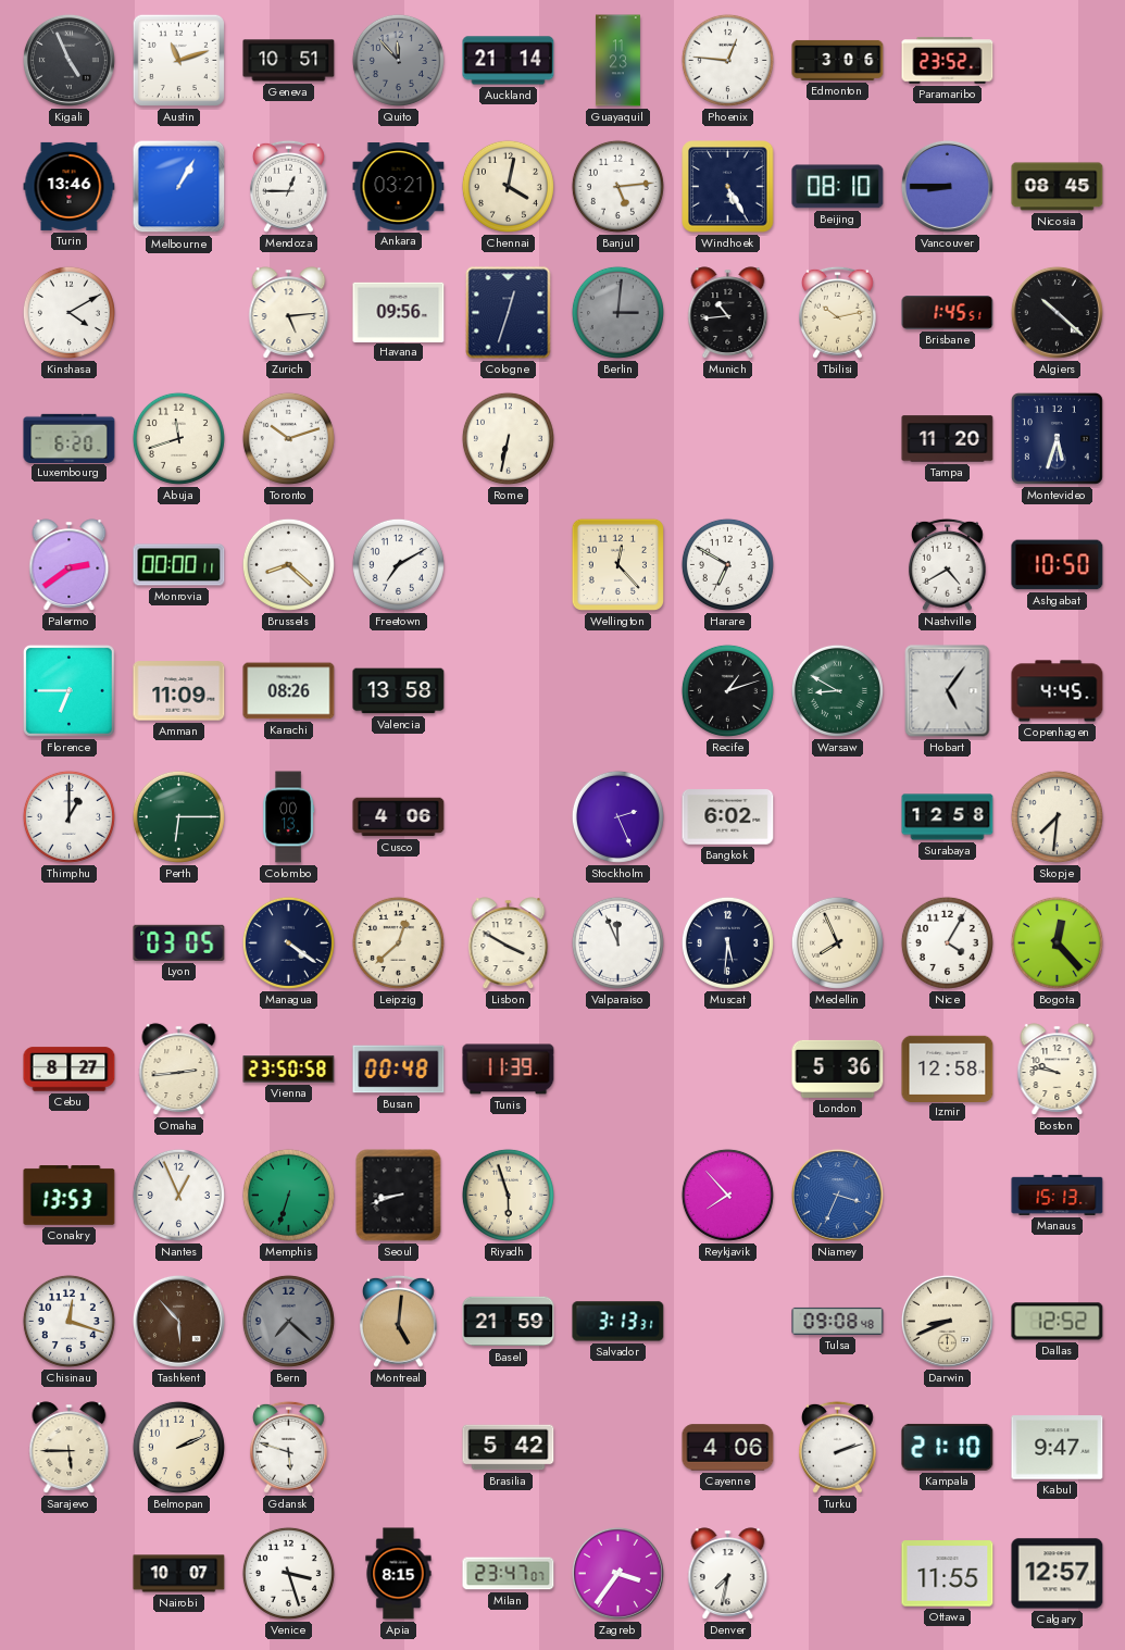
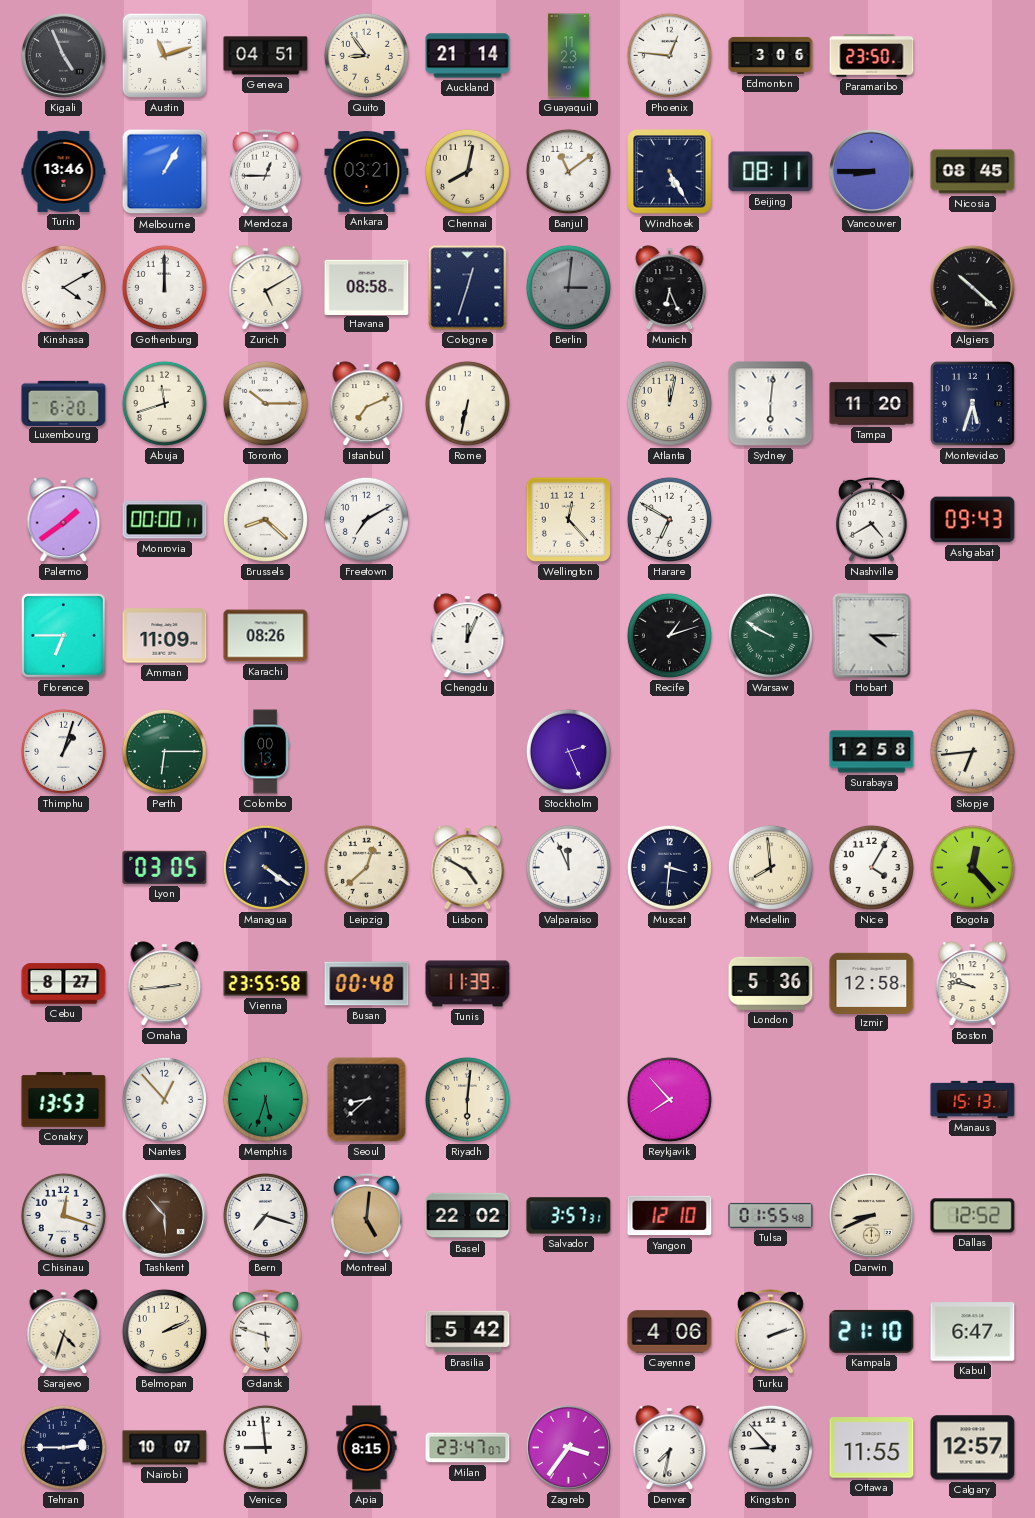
Geneva: 10:51 -> 04:51 (266, 56)
Quito: 11:53 -> 8:54 (366, 55)
Quito dial: grey -> cream (366, 55)
Paramaribo: 23:52 -> 23:50 (872, 56)
Chennai: 4:02 -> 8:02 (467, 171)
Banjul: 5:14 -> 11:09 (568, 171)
Beijing: 08:10 -> 08:11 (771, 172)
Gothenburg: none -> 12:00 (164, 287)
Zurich: 5:14 -> 5:10 (266, 288)
Havana: 09:56 -> 08:58 (367, 287)
Munich: 10:44 -> 6:26 (670, 288)
Tbilisi: 10:13 -> none (837, 312)
Brisbane: 1:45 -> none (948, 313)
Toronto: 10:12 -> 10:15 (265, 403)
Istanbul: none -> 7:11 (367, 404)
Atlanta: none -> 12:02 (669, 403)
Sydney: none -> 6:01 (771, 404)
Palermo: 2:39 -> 1:39 (64, 520)
Ashgabat: 10:50 -> 09:43 (973, 520)
Valencia: 13:58 -> none (399, 691)
Chengdu: none -> 12:04 (468, 636)
Warsaw: 8:50 -> 9:50 (770, 635)
Hobart: 5:06 -> 4:15 (872, 636)
Copenhagen: 4:45 -> none (1058, 691)
Thimphu: 1:00 -> 1:03 (63, 751)
Cusco: 4:06 -> none (399, 817)
Bangkok: 6:02 -> none (728, 817)
Skopje: 7:31 -> 6:44 (972, 751)
Lisbon: 3:50 -> 4:50 (468, 868)
Muscat: 5:31 -> 3:31 (669, 867)
Medellin: 7:56 -> 7:59 (770, 867)
Vienna: 23:50 -> 23:55 (266, 984)
Nantes: 12:56 -> 12:53 (164, 1099)
Memphis: 6:33 -> 5:33 (265, 1099)
Seoul: 8:42 -> 8:38 (367, 1100)
Riyadh: 5:57 -> 6:01 (467, 1099)
Niamey: 3:34 -> none (837, 1195)
Bern: 7:22 -> 7:18 (265, 1215)
Bern dial: grey -> white (265, 1215)
Basel: 21:59 -> 22:02 (468, 1216)
Salvador: 3:13 -> 3:57 (569, 1216)
Yangon: none -> 12:10 (670, 1216)
Tulsa: 09:08 -> 01:55 (771, 1215)
Sarajevo: 5:45 -> 4:33 (64, 1332)
Kabul: 9:47 -> 6:47 (973, 1332)
Tehran: none -> 2:45 (63, 1447)
Venice: 3:27 -> 8:59 (265, 1447)
Kingston: none -> 8:53 (770, 1447)
